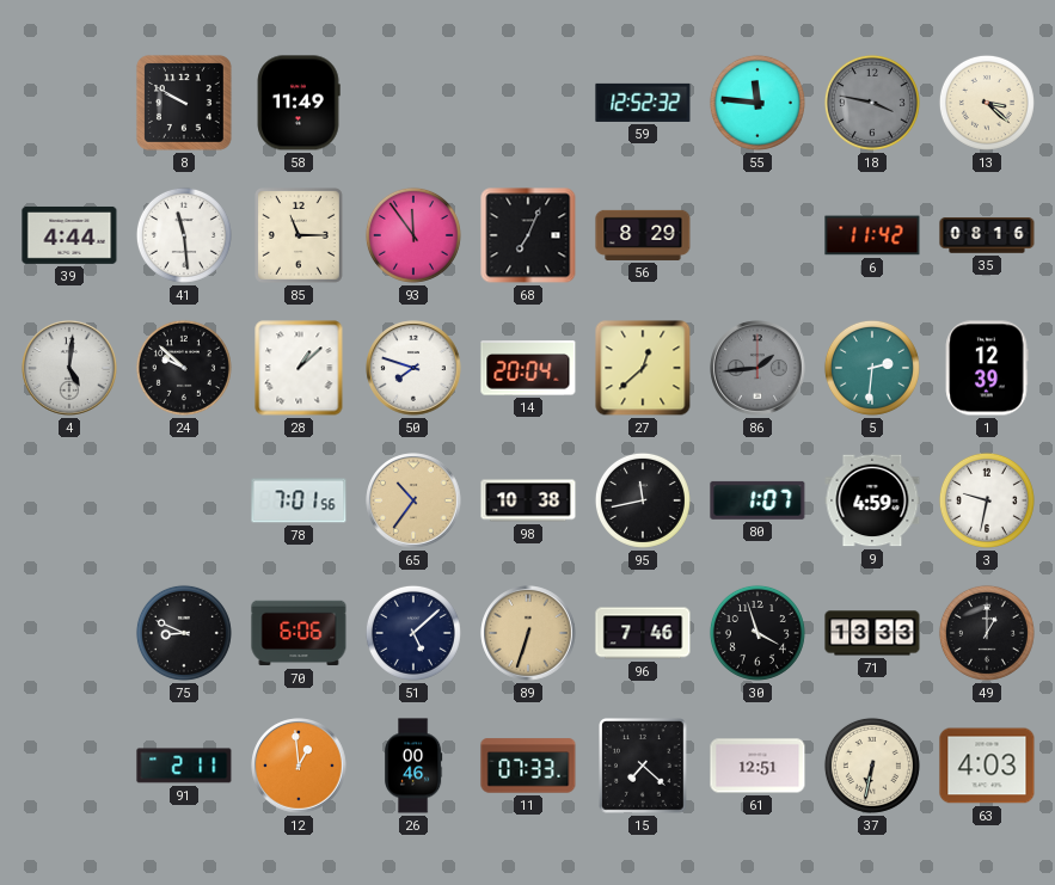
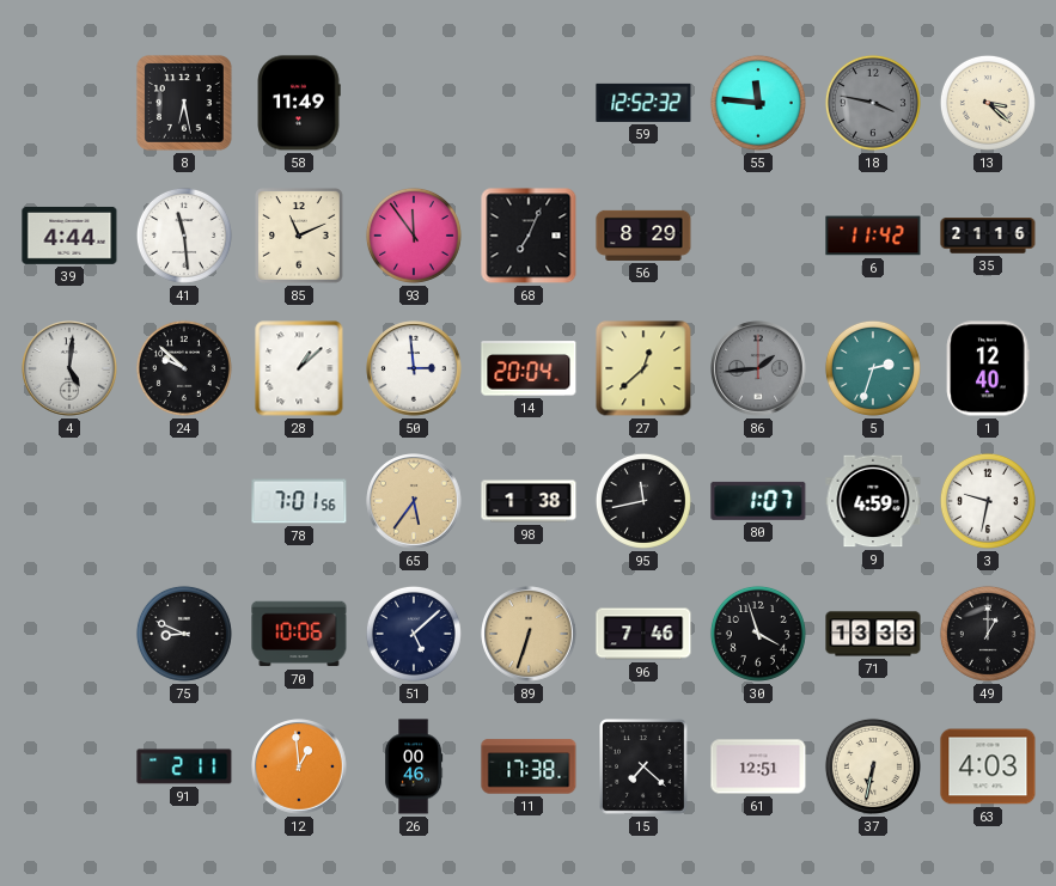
8: 9:50 -> 6:28 (184, 103)
85: 11:15 -> 11:11 (300, 237)
35: 08:16 -> 21:16 (988, 236)
50: 7:48 -> 2:59 (414, 368)
5: 2:31 -> 2:33 (873, 368)
1: 12:39 -> 12:40 (988, 368)
65: 10:36 -> 5:36 (414, 501)
98: 10:38 -> 1:38 (529, 501)
70: 6:06 -> 10:06 (299, 634)
11: 07:33 -> 17:38 (529, 766)
